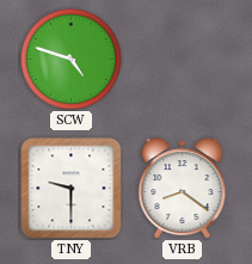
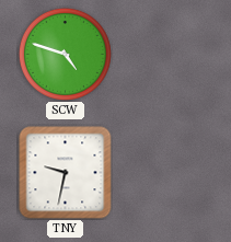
TNY: 9:30 -> 9:32 (66, 173)
VRB: 8:21 -> none (183, 189)
